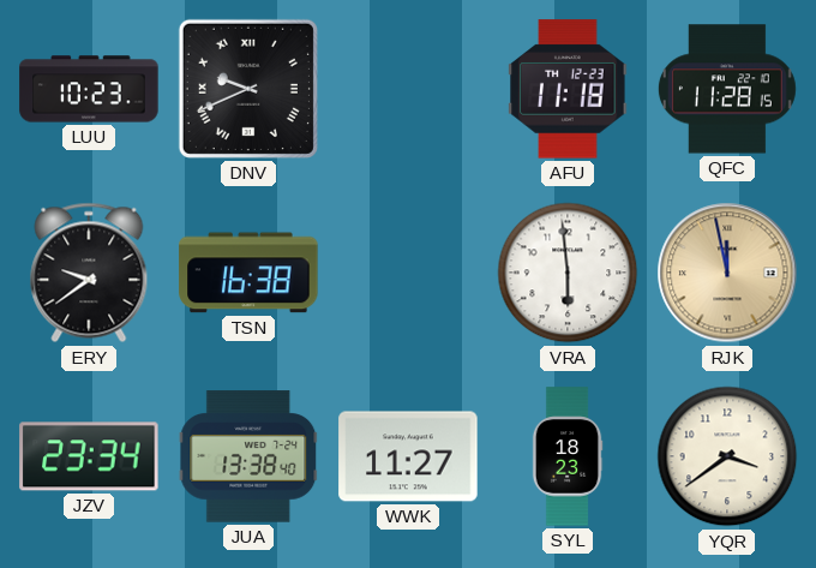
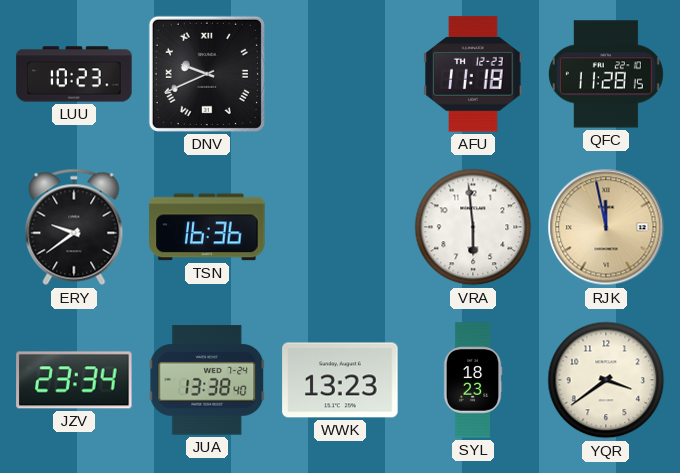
TSN: 16:38 -> 16:36 (207, 227)
WWK: 11:27 -> 13:23 (340, 380)
